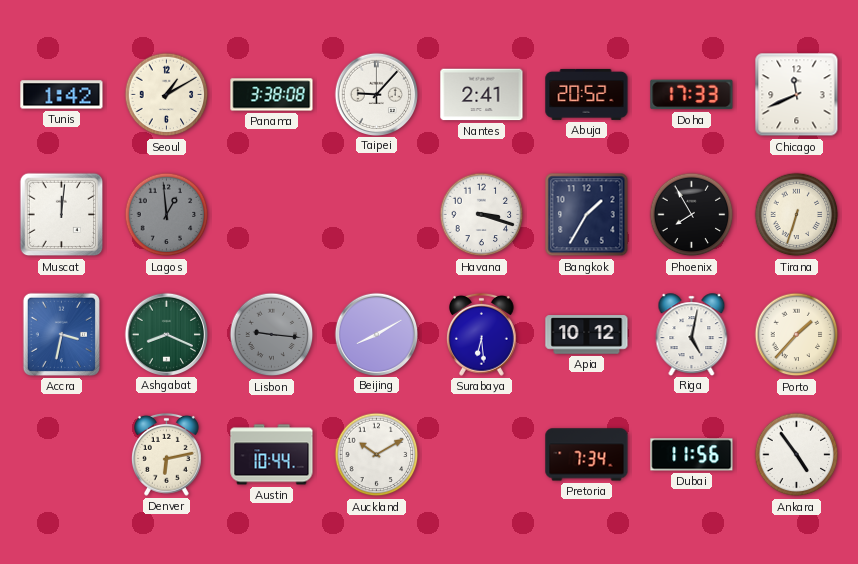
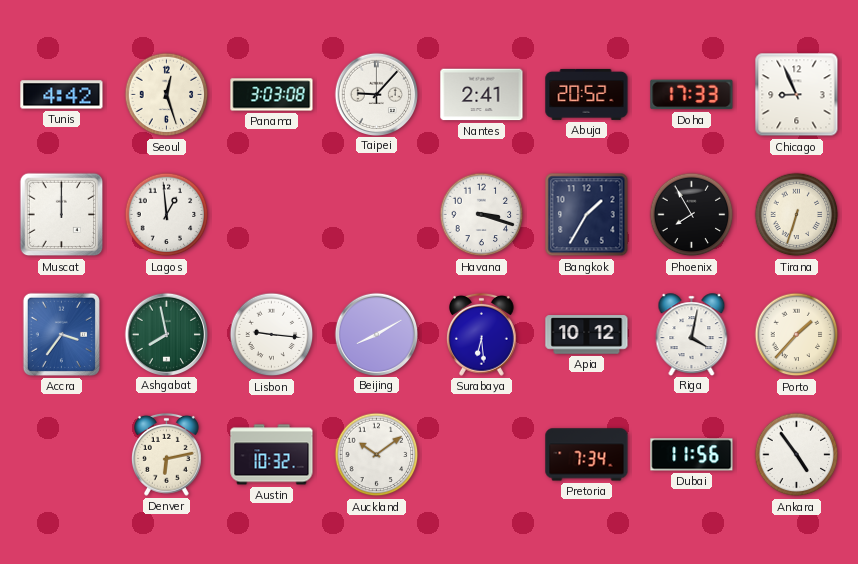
Tunis: 1:42 -> 4:42 (62, 95)
Seoul: 1:10 -> 12:27 (167, 95)
Panama: 3:38 -> 3:03 (272, 95)
Chicago: 11:41 -> 8:56 (797, 95)
Muscat: 12:01 -> 12:00 (62, 215)
Lagos dial: grey -> white (167, 215)
Accra: 3:32 -> 3:36 (61, 334)
Ashgabat: 8:19 -> 7:58 (166, 334)
Lisbon dial: grey -> white (272, 335)
Riga: 5:02 -> 4:02 (692, 334)
Austin: 10:44 -> 10:32 (272, 455)
Auckland: 10:10 -> 10:09 (377, 455)
